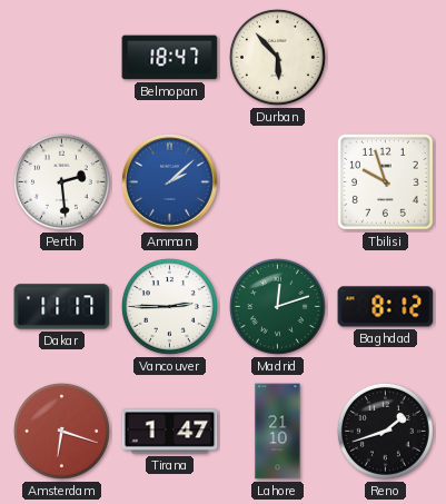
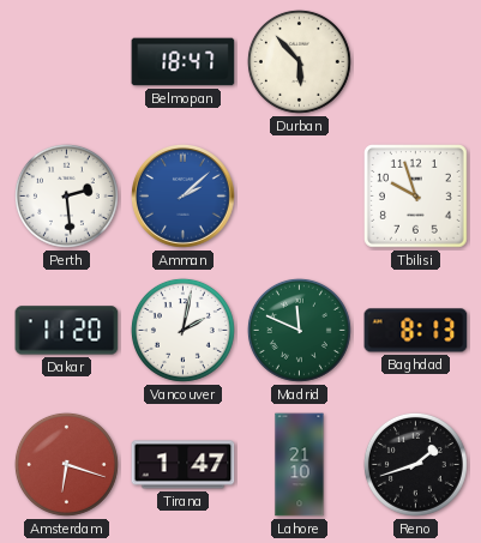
Dakar: 11:17 -> 11:20 (67, 331)
Vancouver: 2:45 -> 2:02 (182, 330)
Madrid: 12:12 -> 11:49 (299, 330)
Baghdad: 8:12 -> 8:13 (416, 331)
